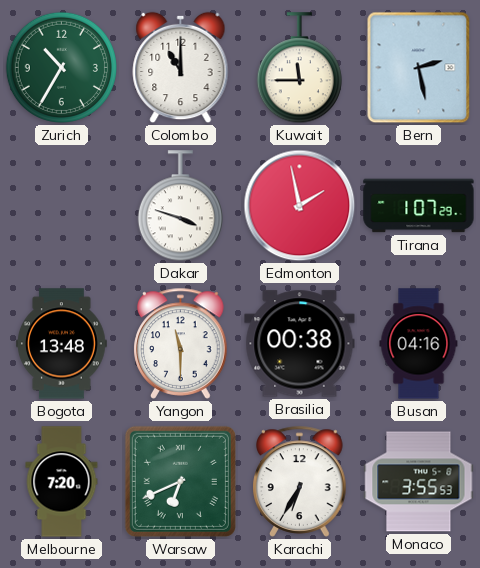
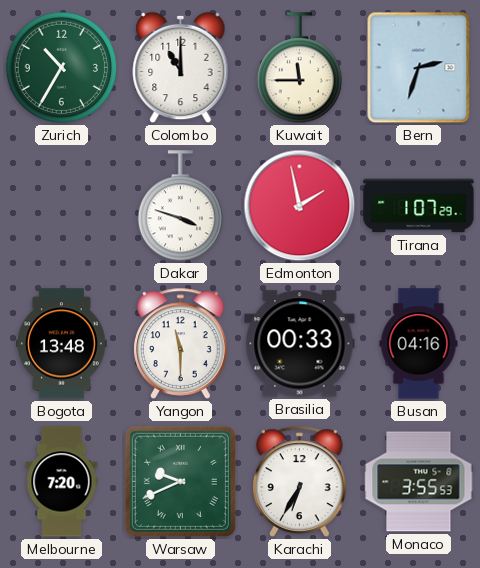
Bern: 2:28 -> 2:33 (419, 68)
Brasilia: 00:38 -> 00:33 (300, 344)
Warsaw: 6:41 -> 9:41 (180, 481)
